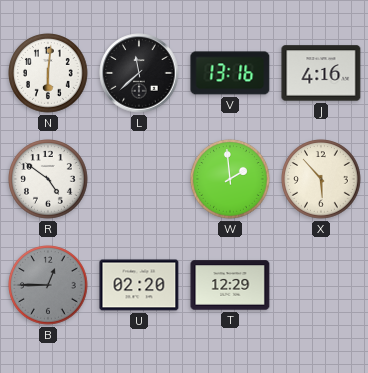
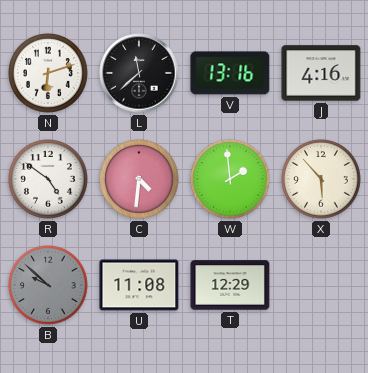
N: 6:01 -> 6:12 (48, 73)
C: none -> 4:31 (139, 179)
B: 12:45 -> 9:52 (48, 285)
U: 02:20 -> 11:08 (139, 285)
